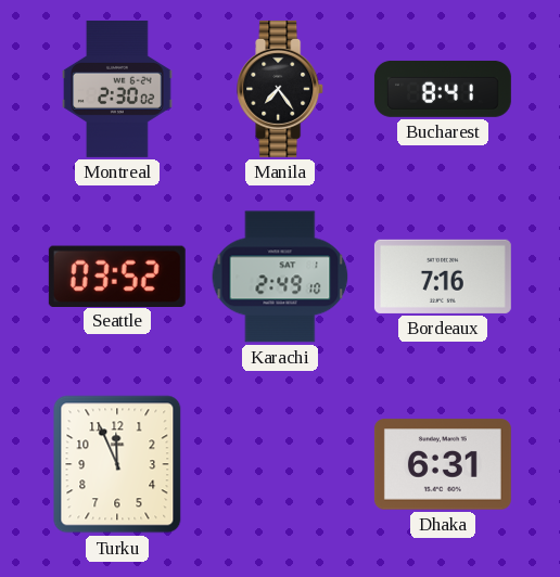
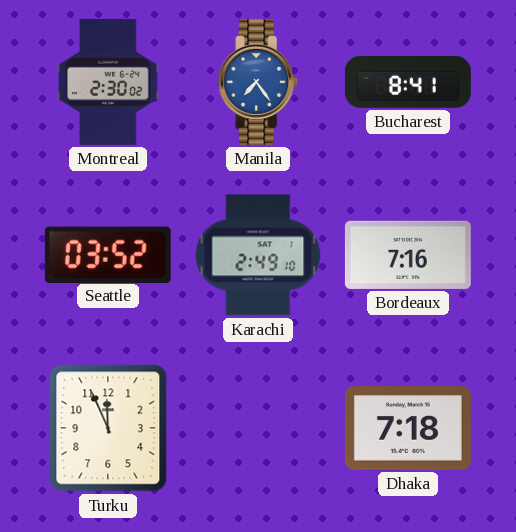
Manila dial: black -> blue (259, 82)
Dhaka: 6:31 -> 7:18 (408, 428)
